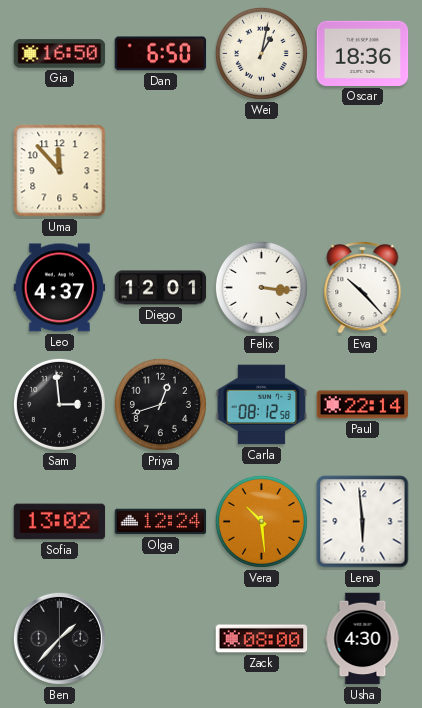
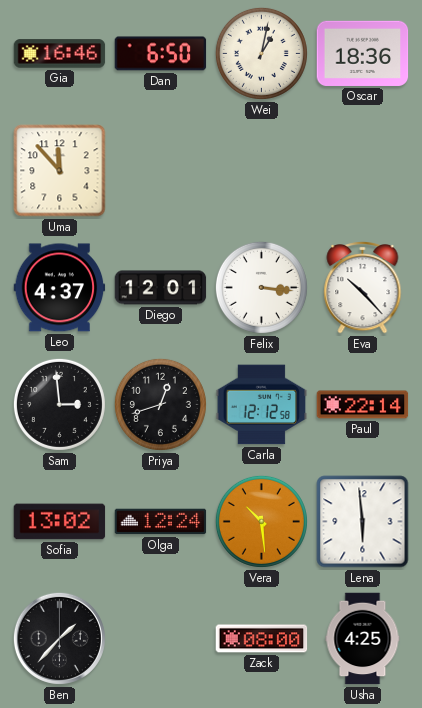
Gia: 16:50 -> 16:46 (60, 54)
Carla: 08:12 -> 12:12 (262, 405)
Usha: 4:30 -> 4:25 (363, 639)
